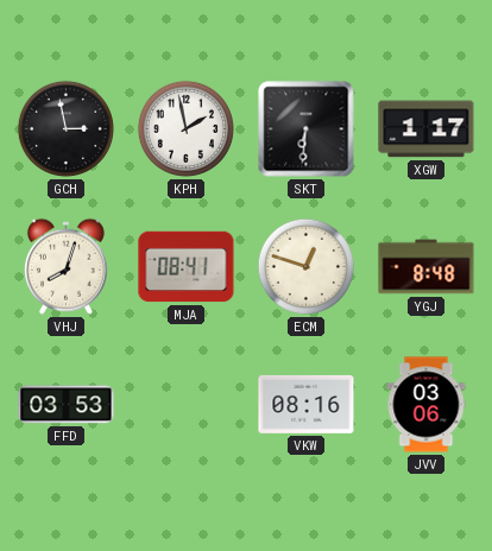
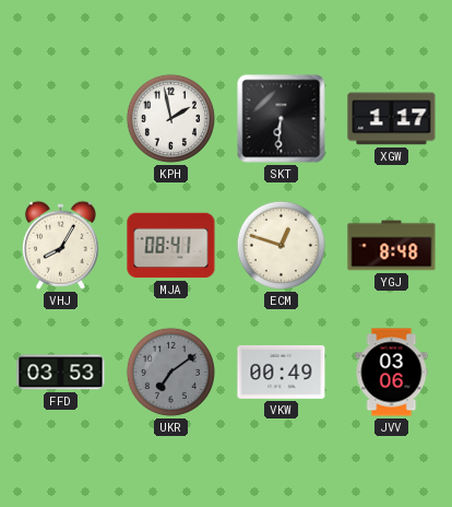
GCH: 2:58 -> none (65, 128)
VHJ: 8:03 -> 8:05 (60, 245)
UKR: none -> 7:09 (170, 372)
VKW: 08:16 -> 00:49 (282, 373)
